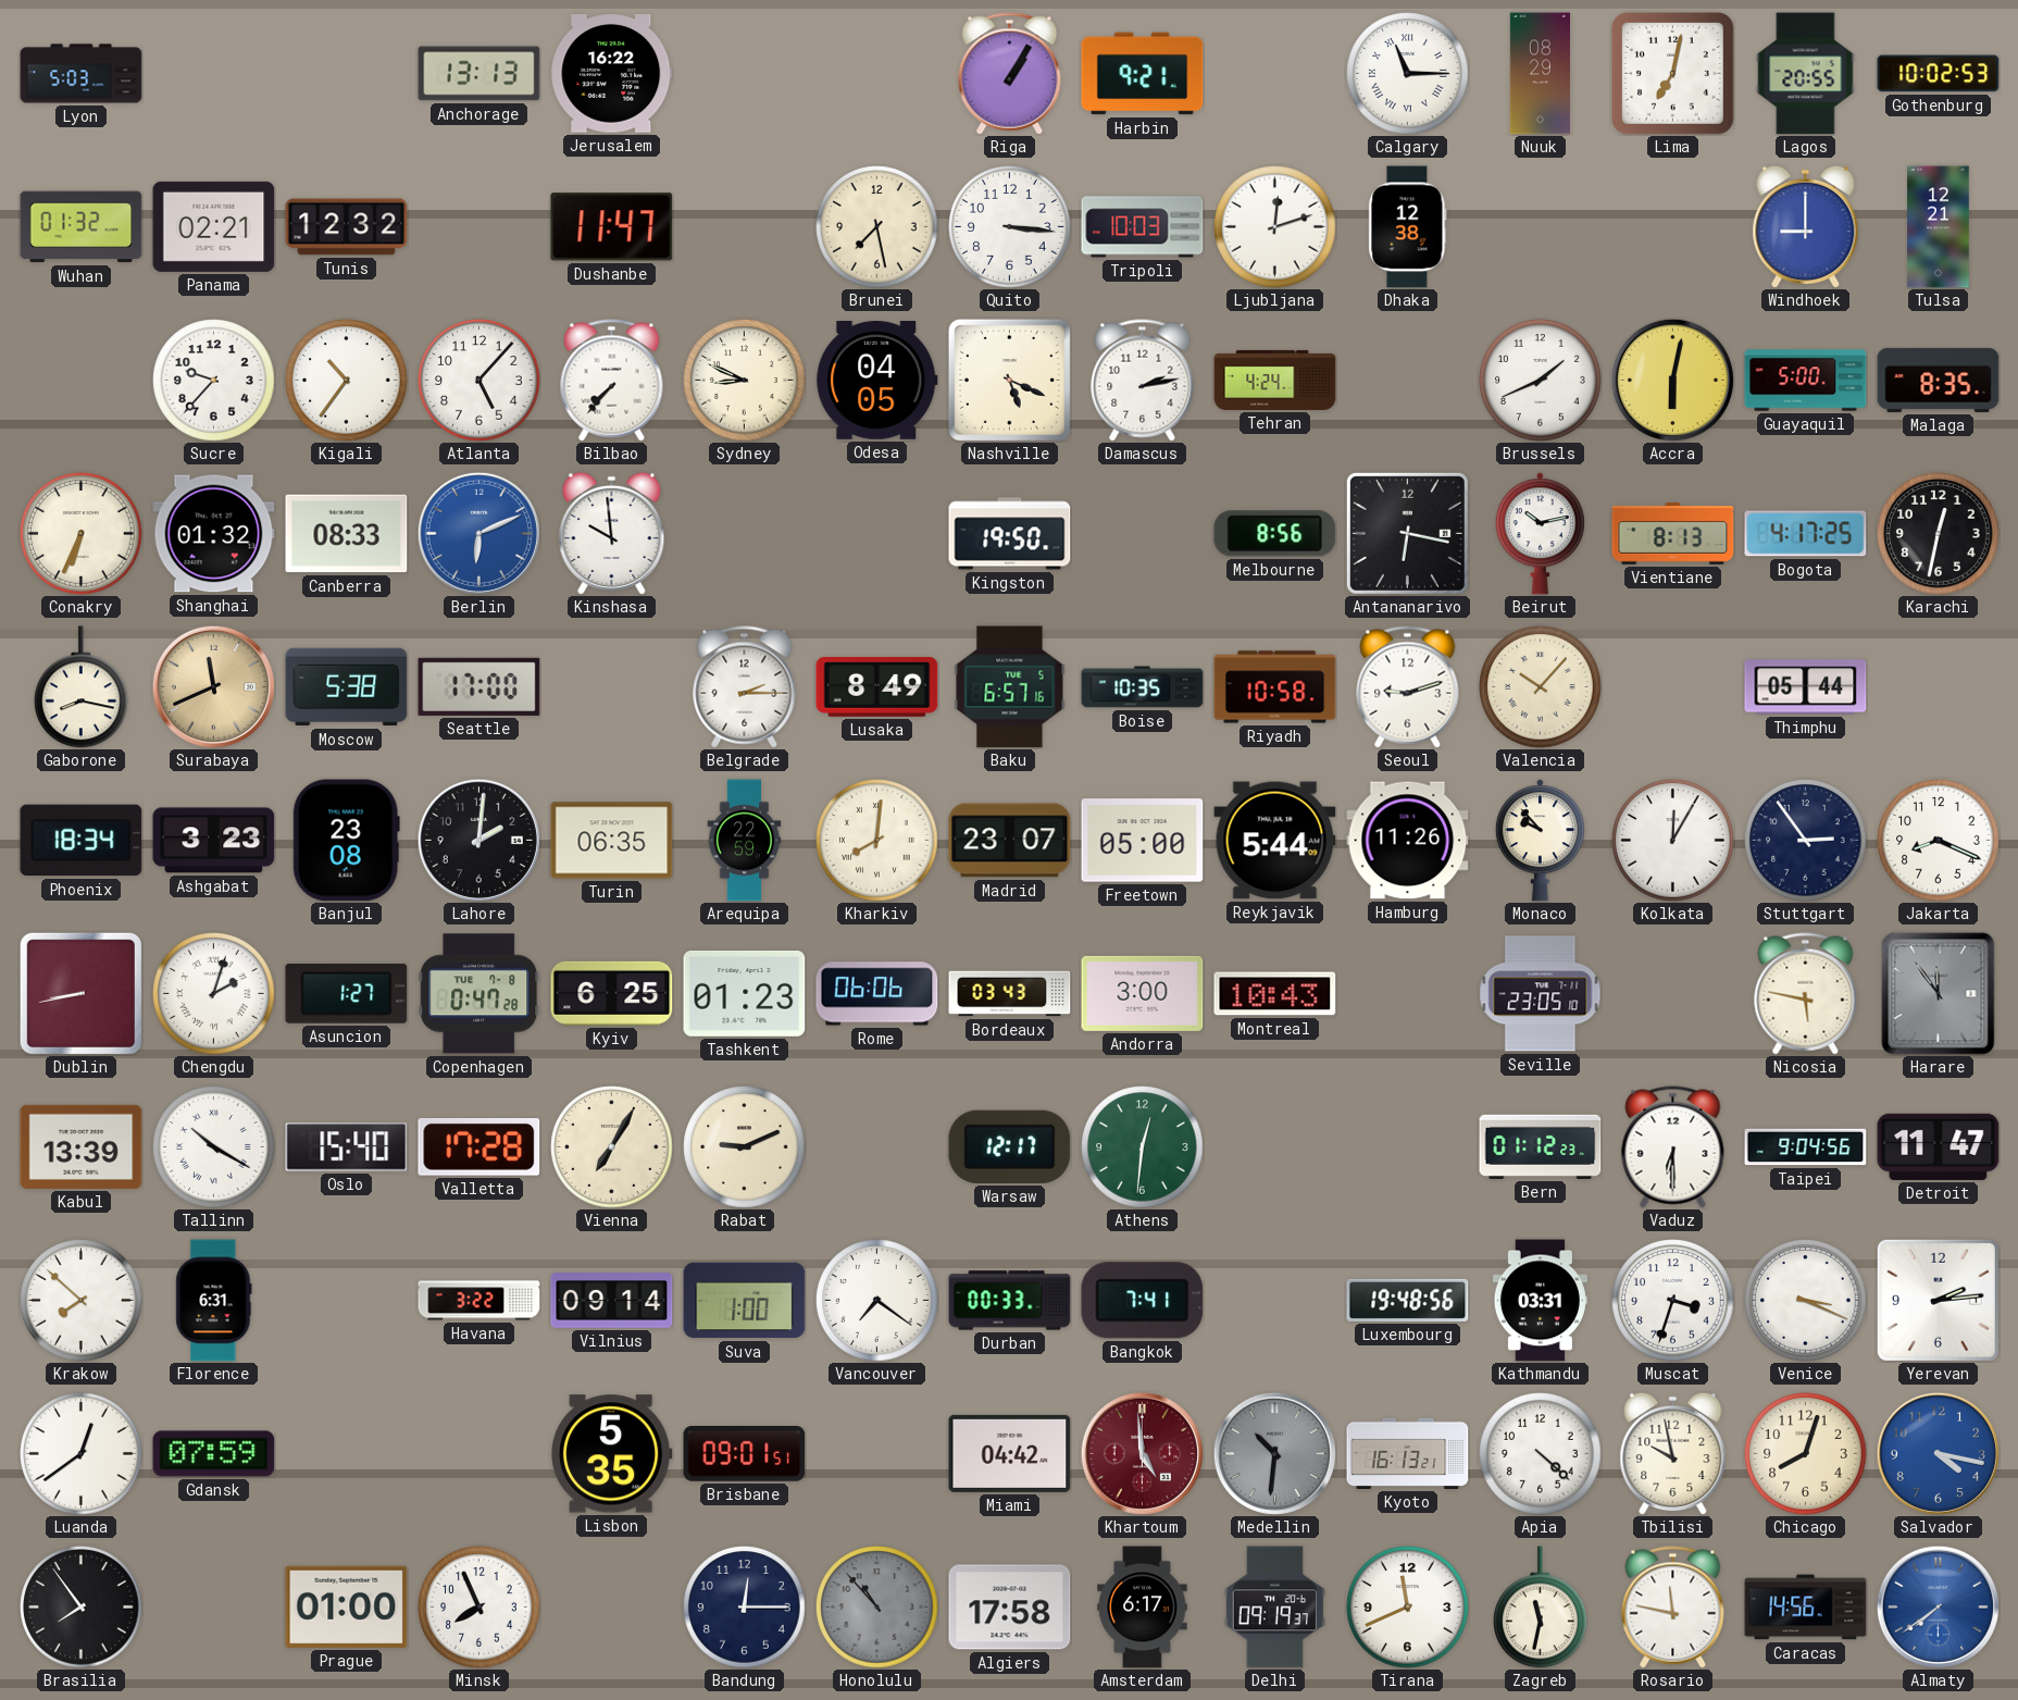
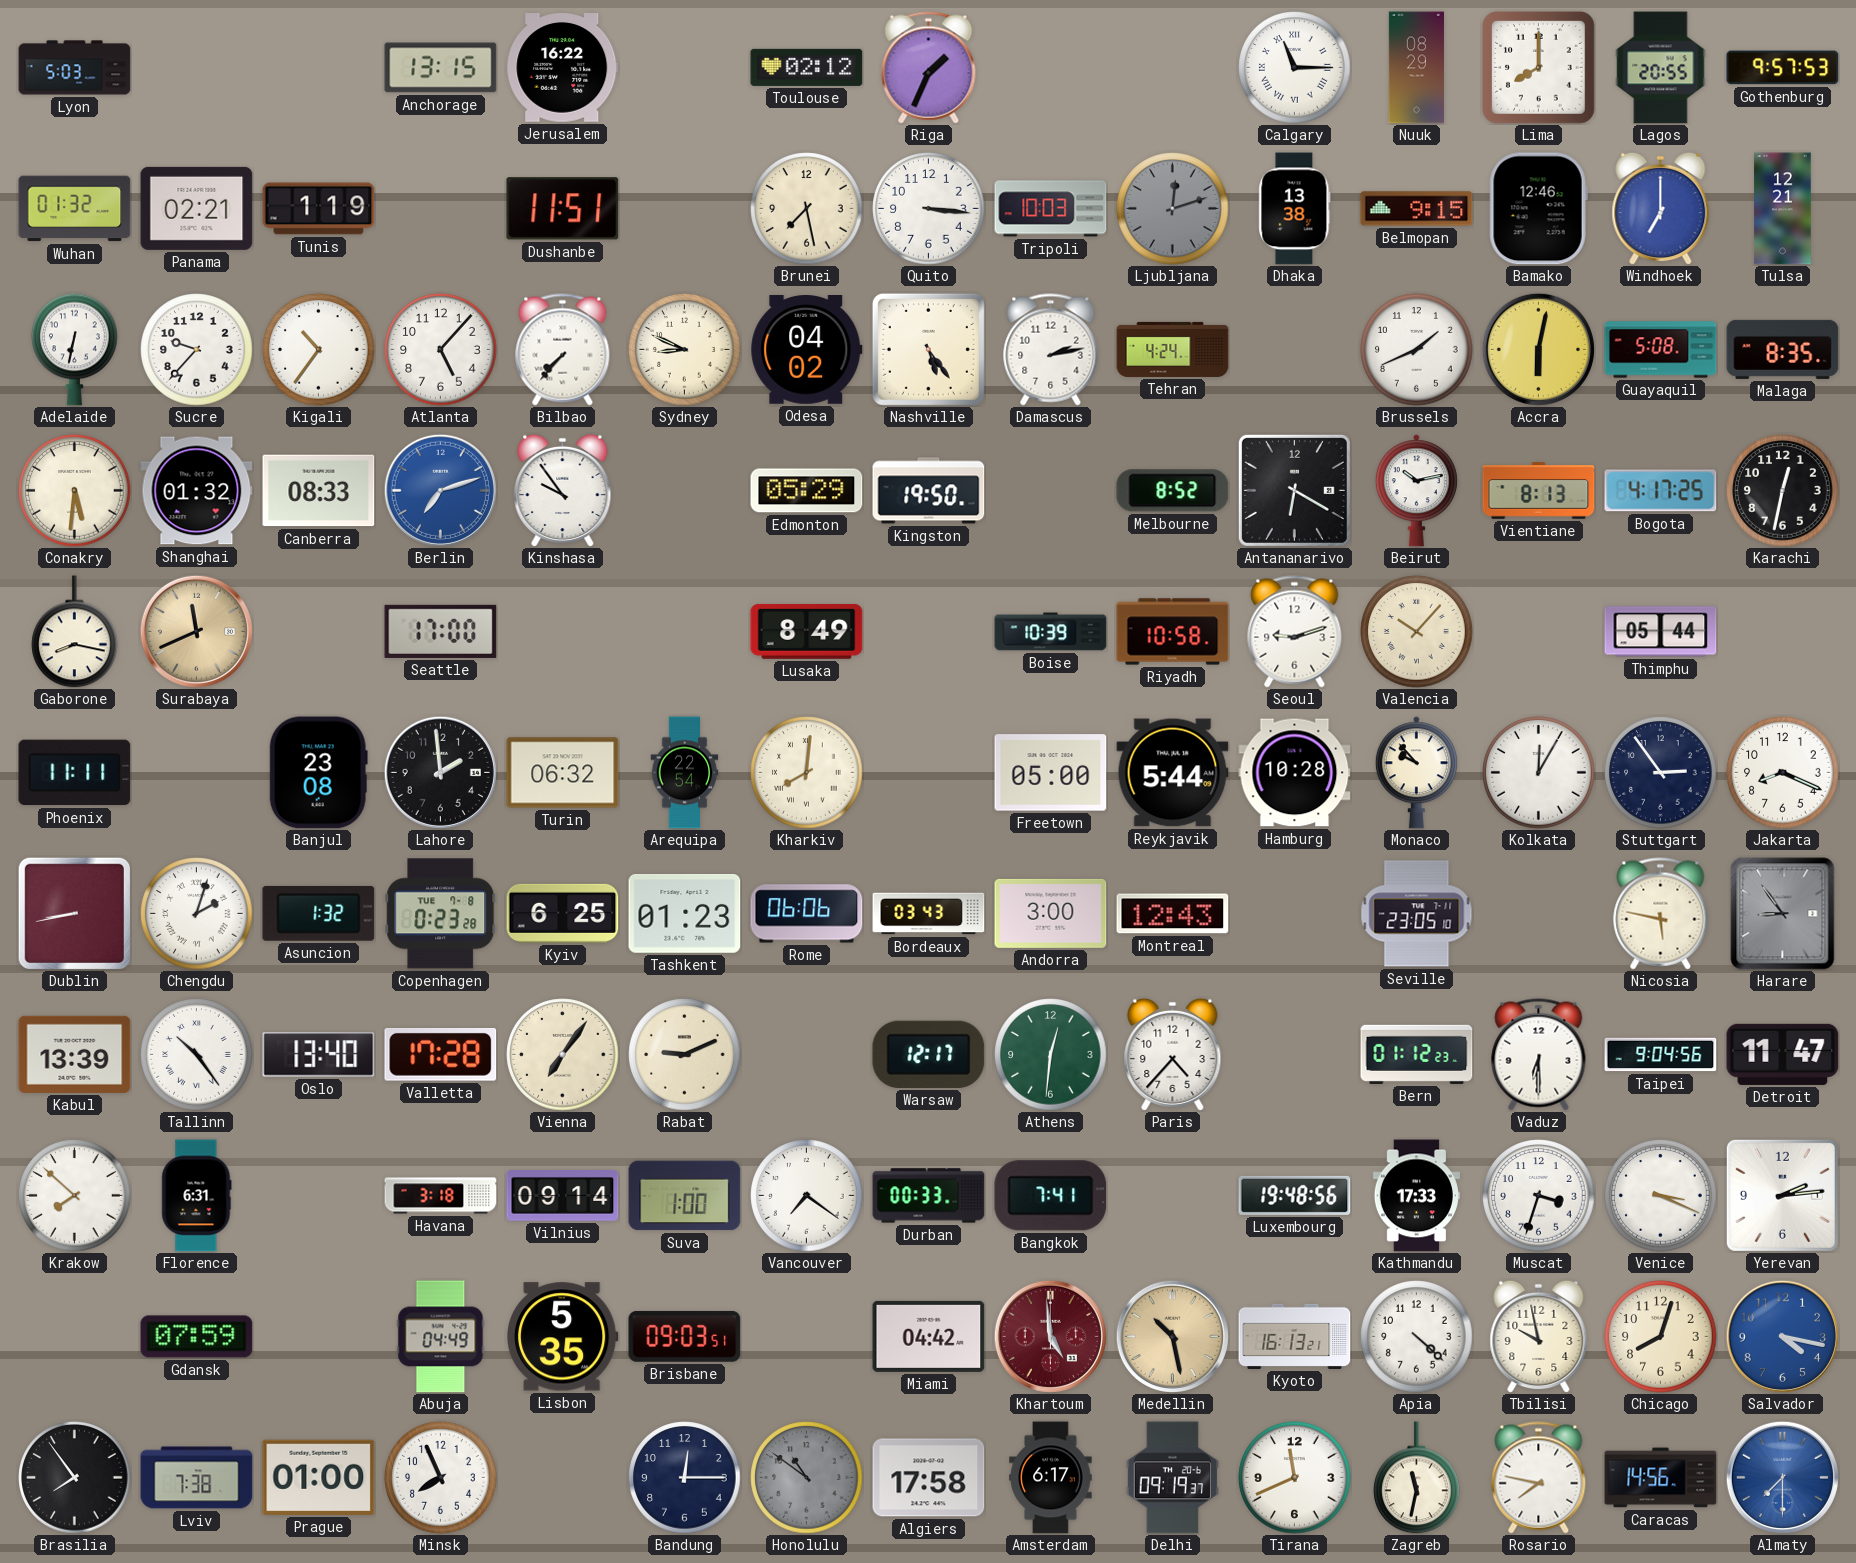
Anchorage: 13:13 -> 13:15 (441, 68)
Toulouse: none -> 02:12 (807, 67)
Riga: 1:05 -> 1:34 (929, 68)
Harbin: 9:21 -> none (1143, 74)
Lima: 7:02 -> 8:00 (1539, 68)
Gothenburg: 10:02 -> 9:57 (1783, 68)
Tunis: 12:32 -> 1:19 (319, 209)
Dushanbe: 11:47 -> 11:51 (563, 209)
Ljubljana dial: white -> grey (1173, 209)
Dhaka: 12:38 -> 13:38 (1295, 209)
Belmopan: none -> 9:15 (1417, 209)
Bamako: none -> 12:46 (1538, 209)
Windhoek: 9:00 -> 7:00 (1661, 208)
Adelaide: none -> 6:32 (75, 349)
Odesa: 04:05 -> 04:02 (807, 350)
Nashville: 5:19 -> 5:24 (928, 349)
Guayaquil: 5:00 -> 5:08 (1661, 350)
Conakry: 6:34 -> 5:31 (75, 491)
Berlin: 6:11 -> 7:12 (440, 490)
Kinshasa: 9:59 -> 9:54 (563, 490)
Edmonton: none -> 05:29 (807, 491)
Melbourne: 8:56 -> 8:52 (1173, 491)
Antananarivo: 6:17 -> 6:20 (1294, 490)
Moscow: 5:38 -> none (347, 687)
Belgrade: 2:15 -> none (745, 687)
Baku: 6:57 -> none (1010, 687)
Boise: 10:35 -> 10:39 (1051, 632)
Phoenix: 18:34 -> 11:11 (75, 773)
Ashgabat: 3:23 -> none (214, 841)
Lahore: 2:01 -> 1:59 (440, 772)
Turin: 06:35 -> 06:32 (563, 773)
Arequipa: 22:59 -> 22:54 (685, 773)
Madrid: 23:07 -> none (1010, 841)
Hamburg: 11:26 -> 10:28 (1295, 773)
Asuncion: 1:27 -> 1:32 (319, 913)
Copenhagen: 0:47 -> 0:23 (441, 914)
Montreal: 10:43 -> 12:43 (1173, 914)
Harare: 11:54 -> 8:54 (1783, 914)
Tallinn: 10:20 -> 10:24 (197, 1055)
Oslo: 15:40 -> 13:40 (319, 1055)
Vienna: 7:05 -> 7:06 (563, 1055)
Paris: none -> 4:37 (1173, 1054)
Havana: 3:22 -> 3:18 (441, 1196)
Kathmandu: 03:31 -> 17:33 (1416, 1196)
Luanda: 12:39 -> none (82, 1454)
Abuja: none -> 04:49 (441, 1337)
Brisbane: 09:01 -> 09:03 (685, 1336)
Medellin: 10:31 -> 10:28 (1172, 1336)
Medellin dial: grey -> champagne (1172, 1336)
Lviv: none -> 7:38 (197, 1478)
Honolulu: 10:53 -> 10:51 (807, 1478)
Rosario: 11:47 -> 7:47 (1539, 1478)
Almaty: 7:39 -> 7:30 (1782, 1477)
